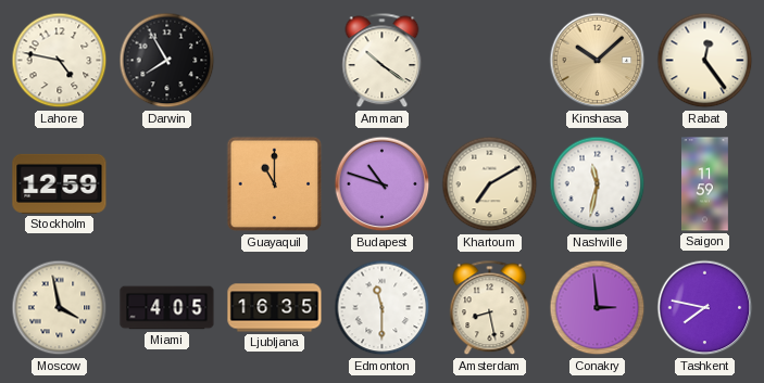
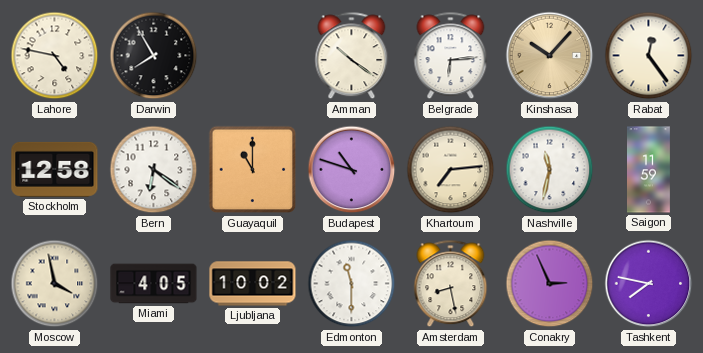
Belgrade: none -> 6:14 (451, 56)
Kinshasa: 10:08 -> 10:07 (550, 56)
Stockholm: 12:59 -> 12:58 (55, 169)
Bern: none -> 6:21 (154, 170)
Khartoum: 7:10 -> 7:14 (451, 170)
Ljubljana: 16:35 -> 10:02 (253, 284)
Conakry: 2:59 -> 2:56 (550, 284)
